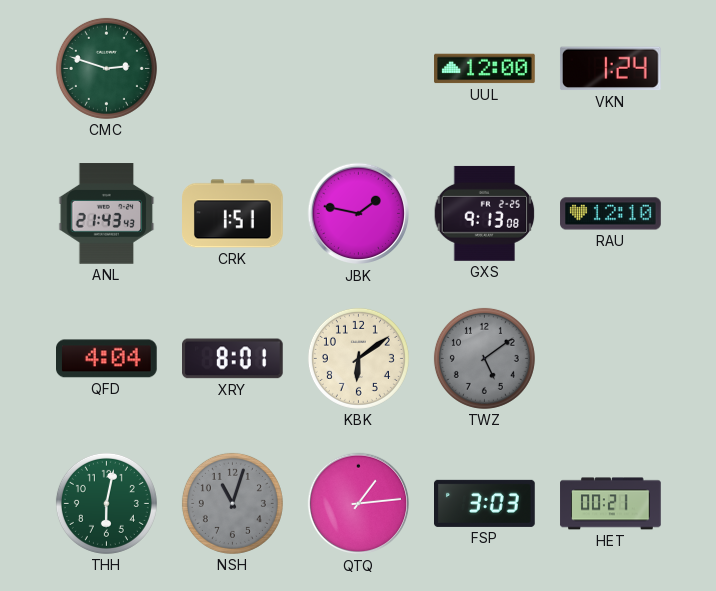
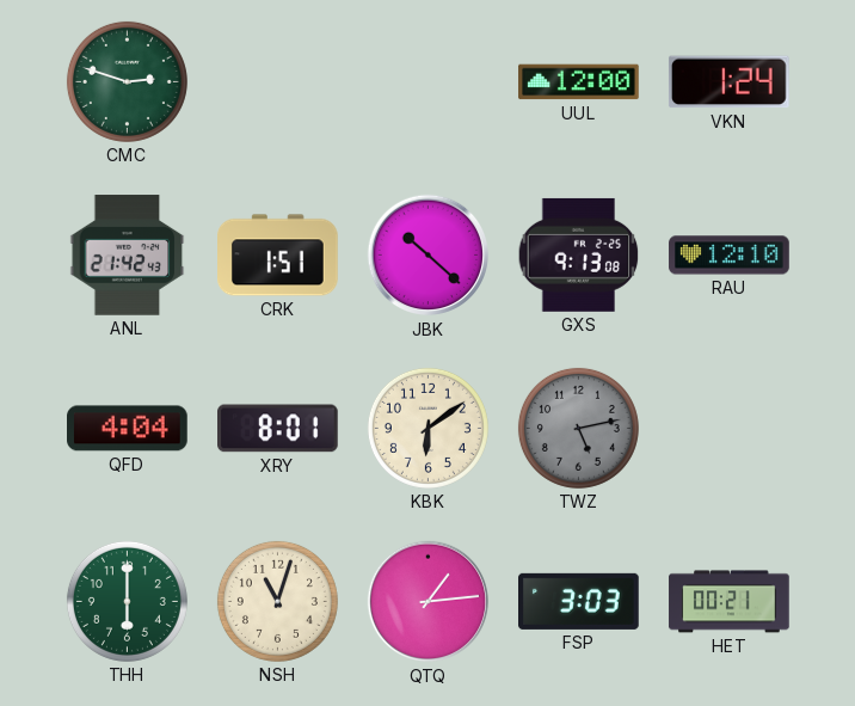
ANL: 21:43 -> 21:42 (128, 256)
JBK: 1:47 -> 10:22 (429, 256)
TWZ: 5:09 -> 5:13 (578, 428)
THH: 6:02 -> 6:00 (127, 601)
NSH dial: grey -> cream (277, 601)
